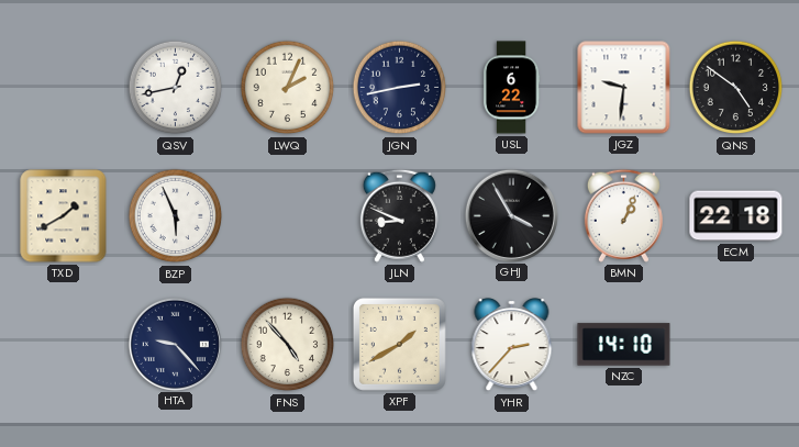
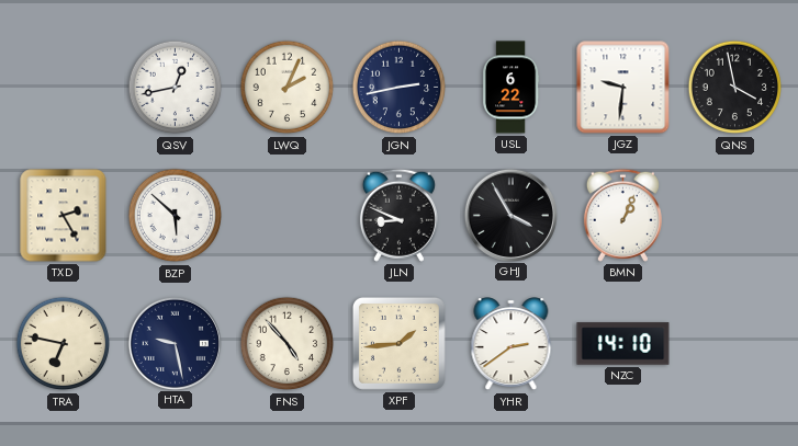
QNS: 4:51 -> 3:58 (735, 88)
TXD: 1:40 -> 2:25 (64, 216)
BZP: 5:56 -> 5:52 (176, 216)
ECM: 22:18 -> none (736, 216)
TRA: none -> 6:47 (64, 344)
HTA: 9:23 -> 9:28 (175, 343)
XPF: 1:40 -> 1:44 (398, 343)
YHR: 2:37 -> 2:39 (512, 344)
